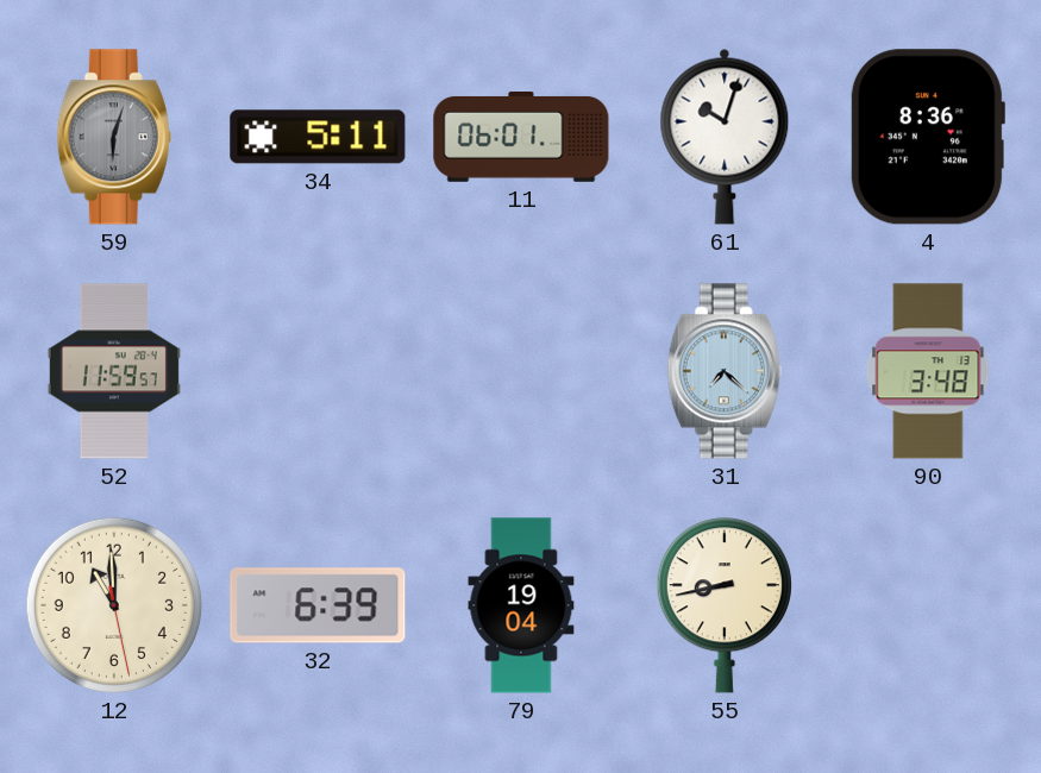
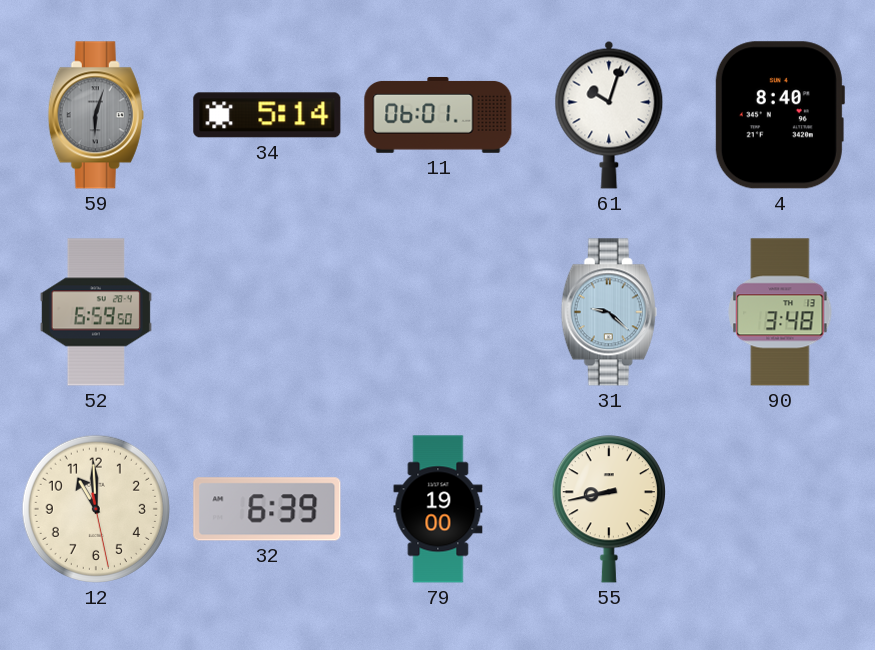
34: 5:11 -> 5:14 (267, 115)
4: 8:36 -> 8:40 (779, 115)
52: 11:59 -> 6:59 (96, 312)
31: 7:22 -> 9:22 (609, 312)
79: 19:04 -> 19:00 (438, 509)
